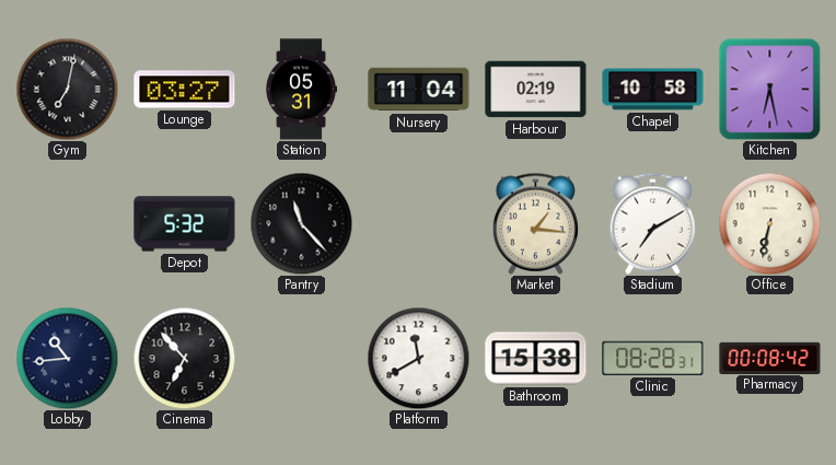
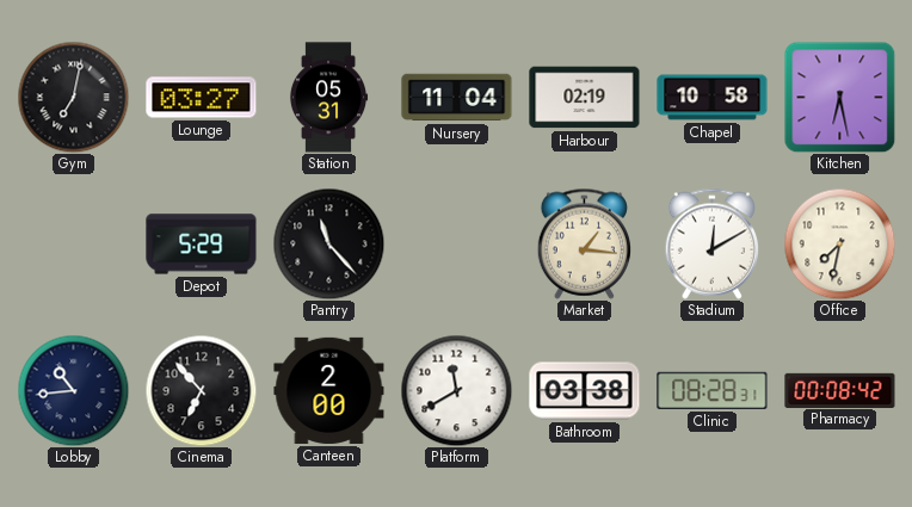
Depot: 5:32 -> 5:29 (202, 245)
Stadium: 7:10 -> 12:10 (711, 243)
Office: 6:32 -> 7:32 (839, 243)
Canteen: none -> 2:00 (329, 390)
Bathroom: 15:38 -> 03:38 (585, 391)
